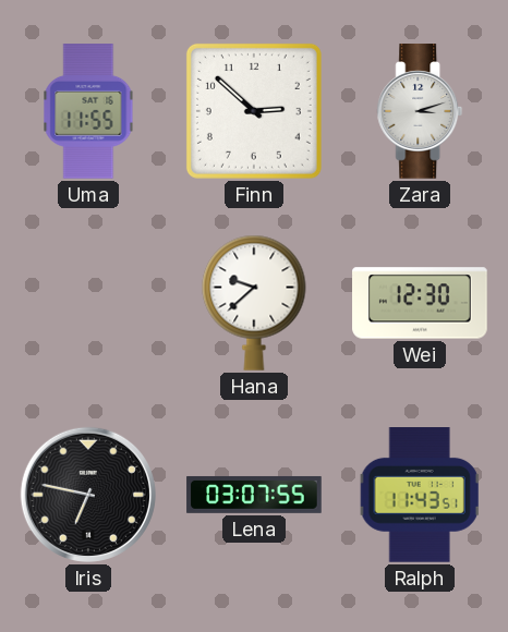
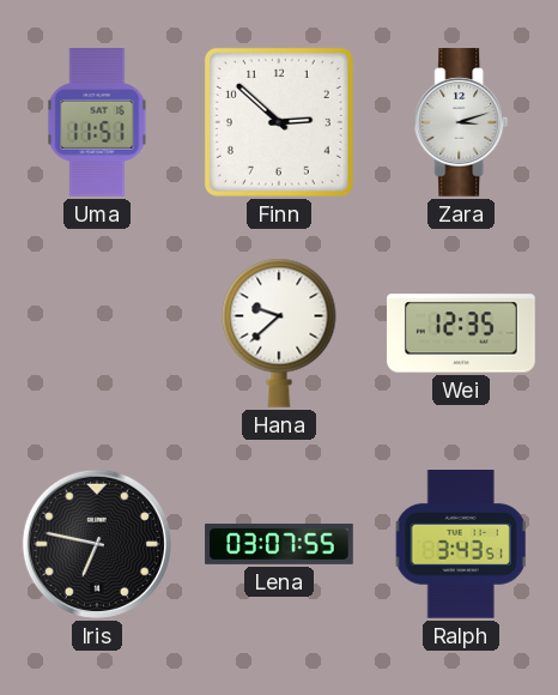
Uma: 11:55 -> 11:51 (97, 122)
Wei: 12:30 -> 12:35 (461, 333)
Ralph: 11:43 -> 3:43 (461, 545)
